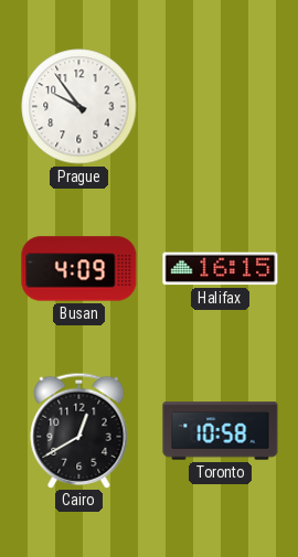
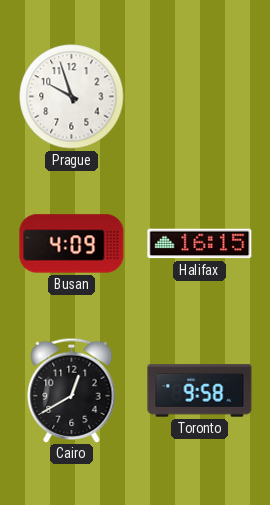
Prague: 9:54 -> 9:57 (72, 97)
Toronto: 10:58 -> 9:58 (200, 391)
